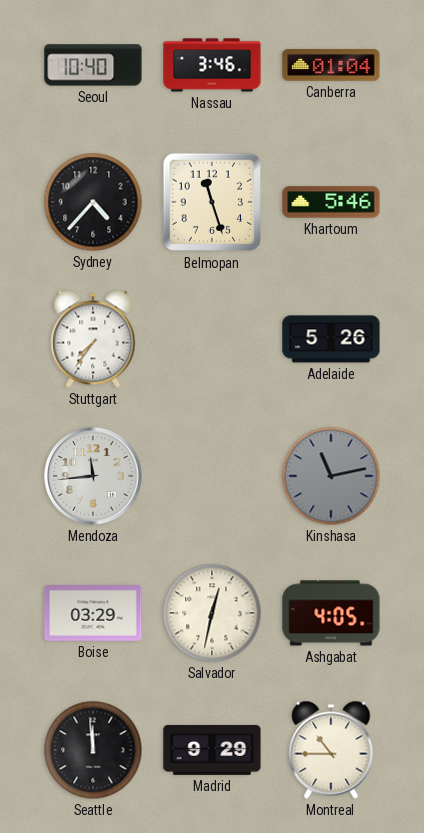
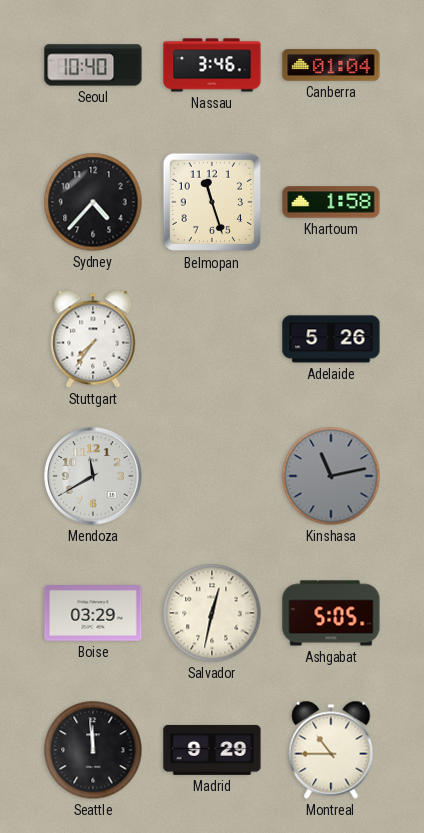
Khartoum: 5:46 -> 1:58 (331, 202)
Mendoza: 11:44 -> 11:40 (93, 476)
Ashgabat: 4:05 -> 5:05 (331, 613)
